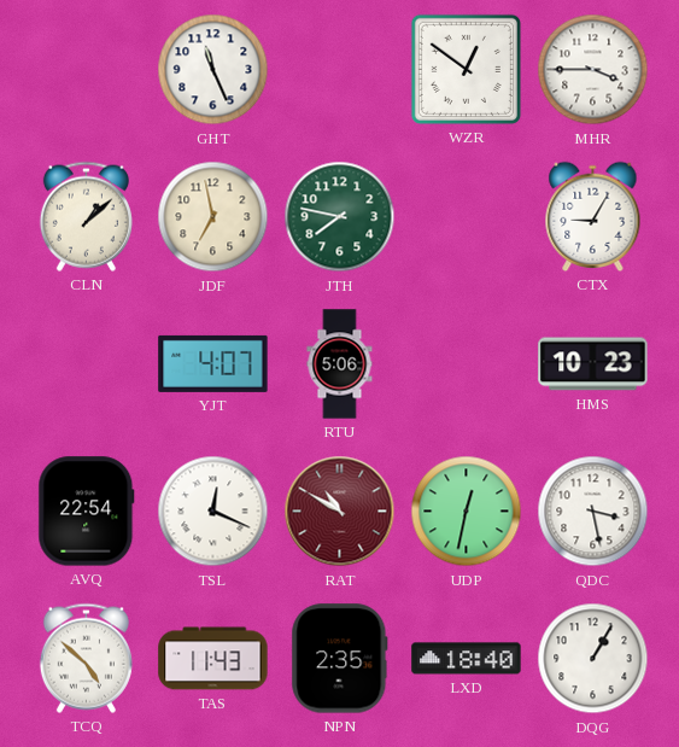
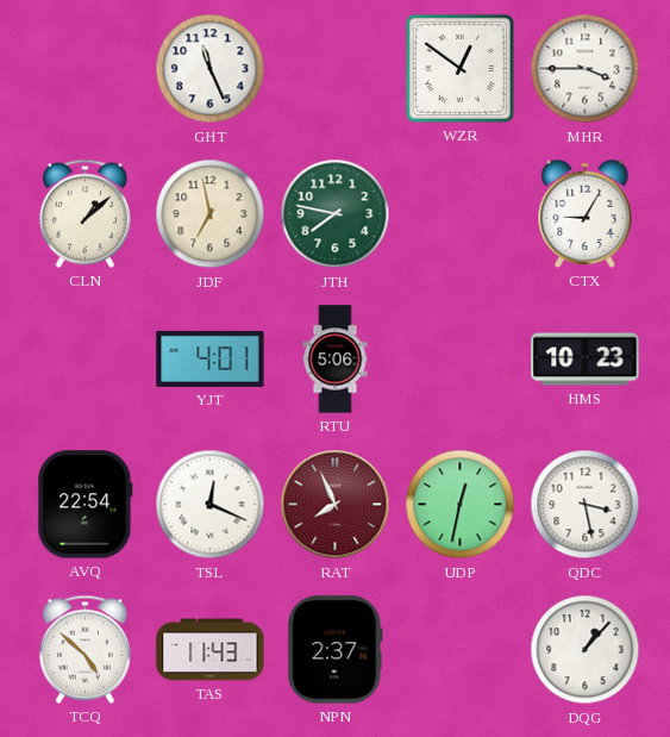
YJT: 4:07 -> 4:01 (211, 358)
RAT: 10:50 -> 7:56 (336, 505)
NPN: 2:35 -> 2:37 (336, 650)
LXD: 18:40 -> none (467, 659)
DQG: 1:05 -> 1:07 (586, 650)
